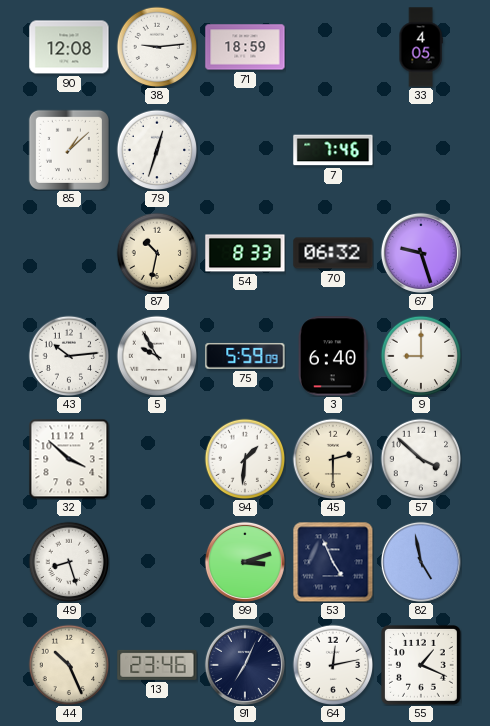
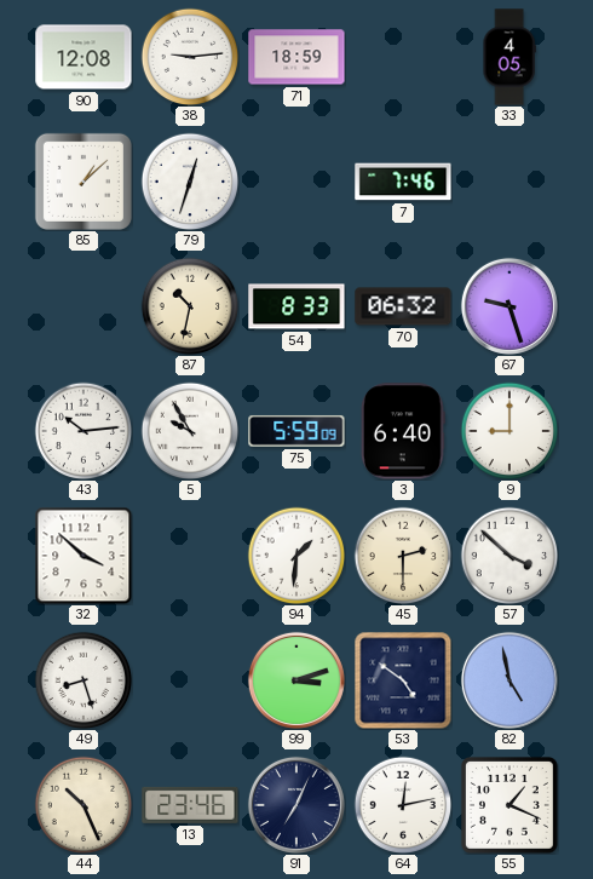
53: 4:56 -> 4:51 (403, 680)
